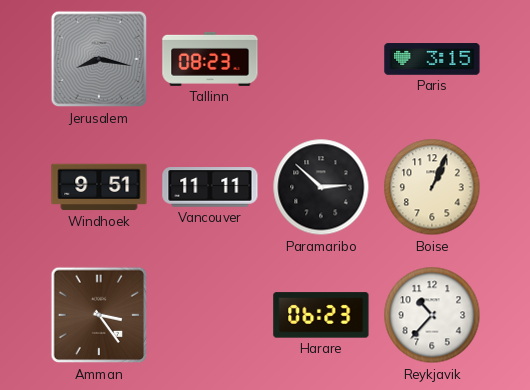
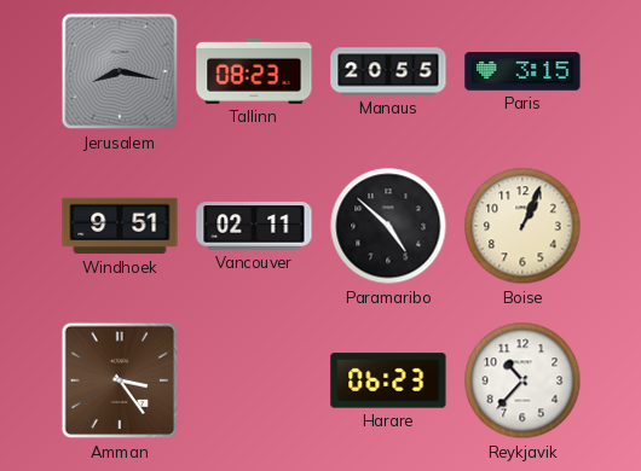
Manaus: none -> 20:55 (388, 71)
Vancouver: 11:11 -> 02:11 (254, 226)
Paramaribo: 2:52 -> 4:52 (388, 226)
